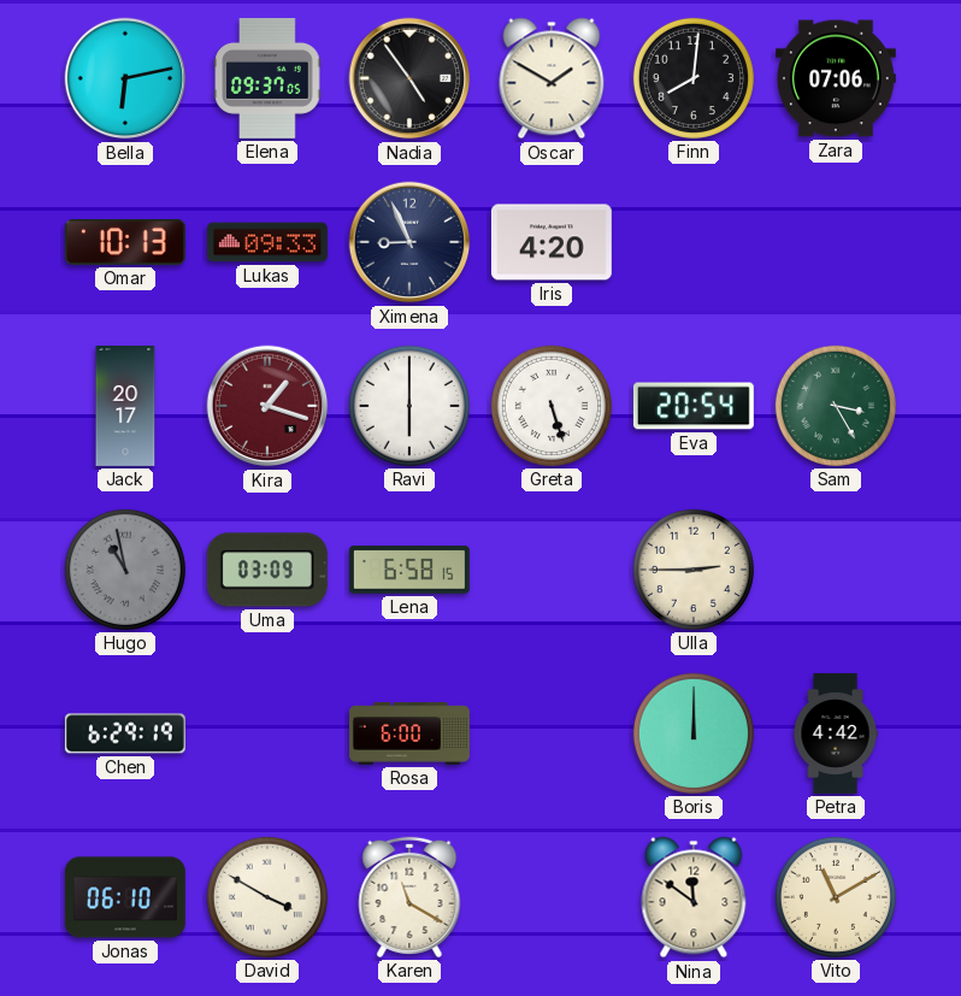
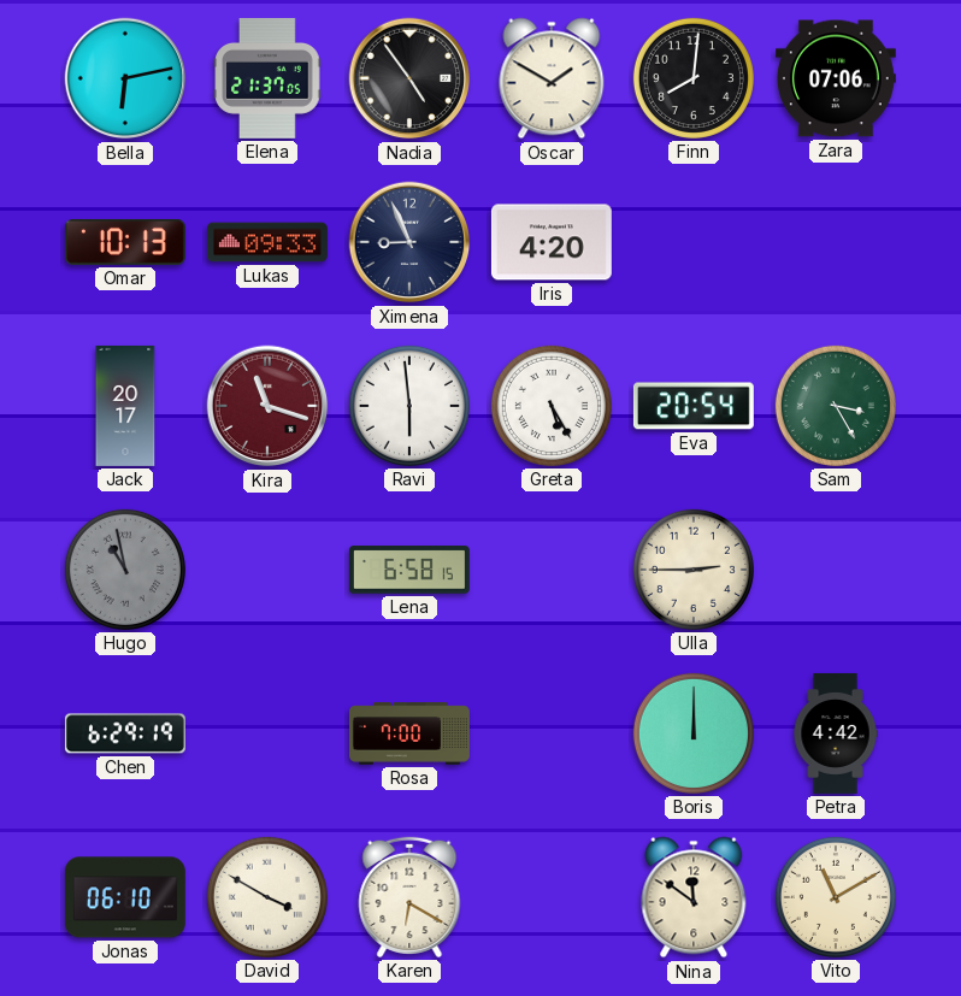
Elena: 09:37 -> 21:37 (267, 78)
Kira: 1:18 -> 11:18 (267, 406)
Ravi: 6:00 -> 5:59 (409, 406)
Greta: 5:27 -> 5:25 (552, 406)
Uma: 03:09 -> none (267, 570)
Rosa: 6:00 -> 7:00 (411, 733)
Karen: 11:20 -> 6:20 (409, 897)
